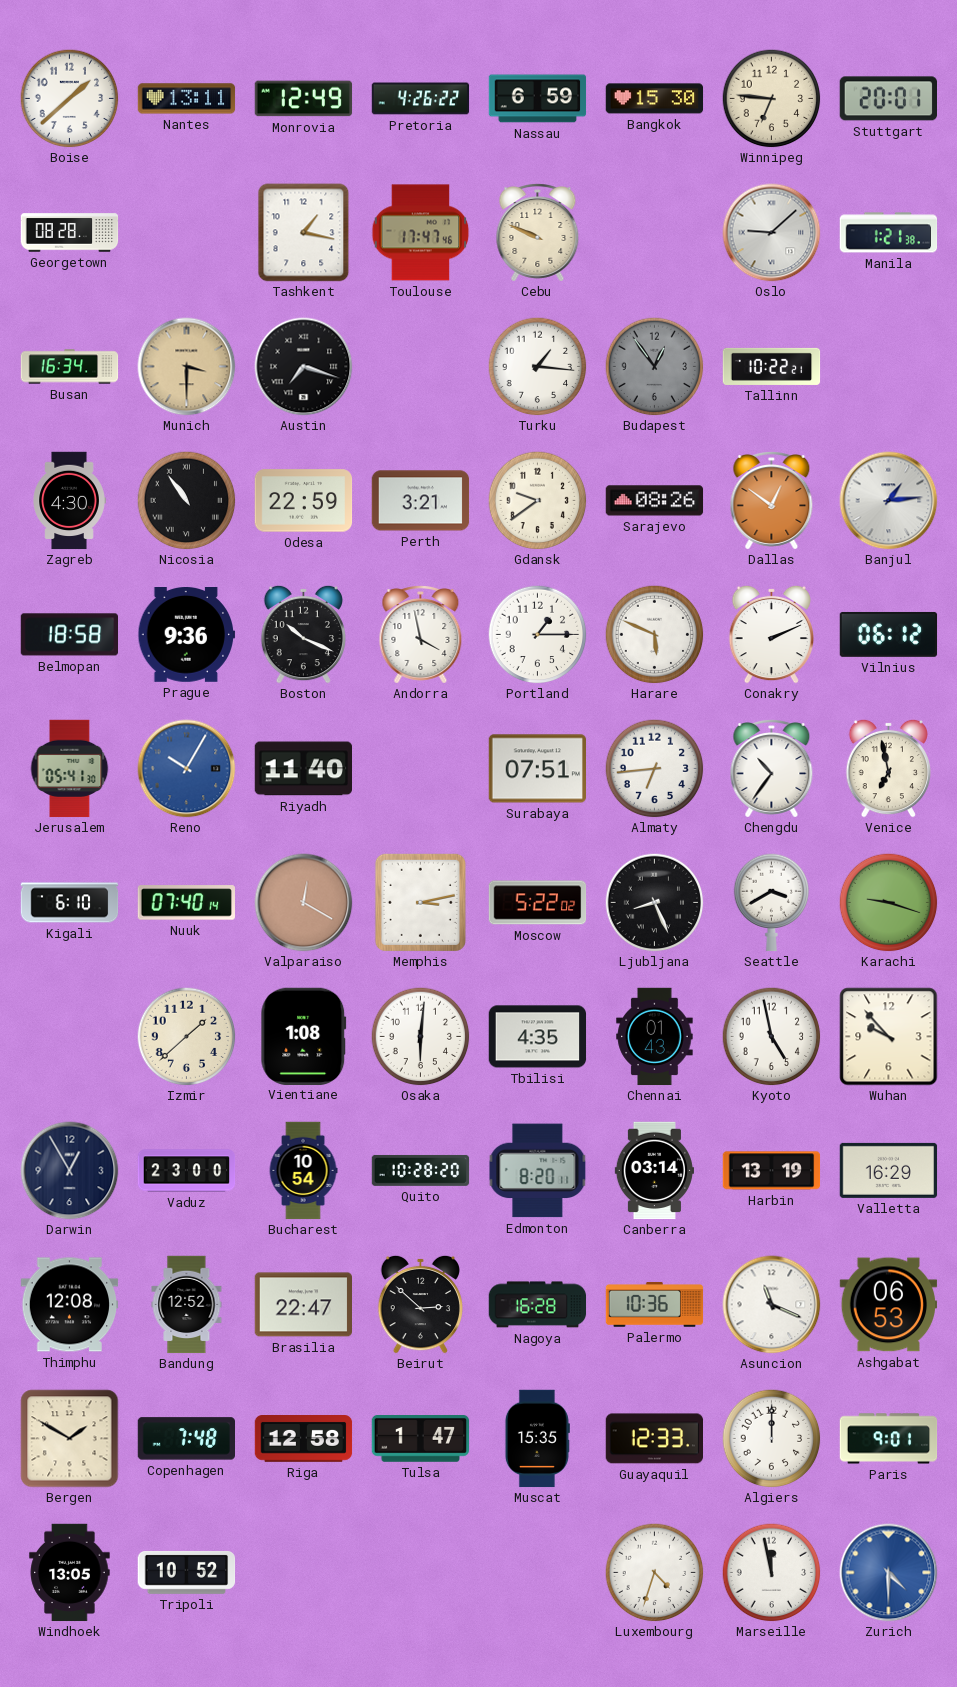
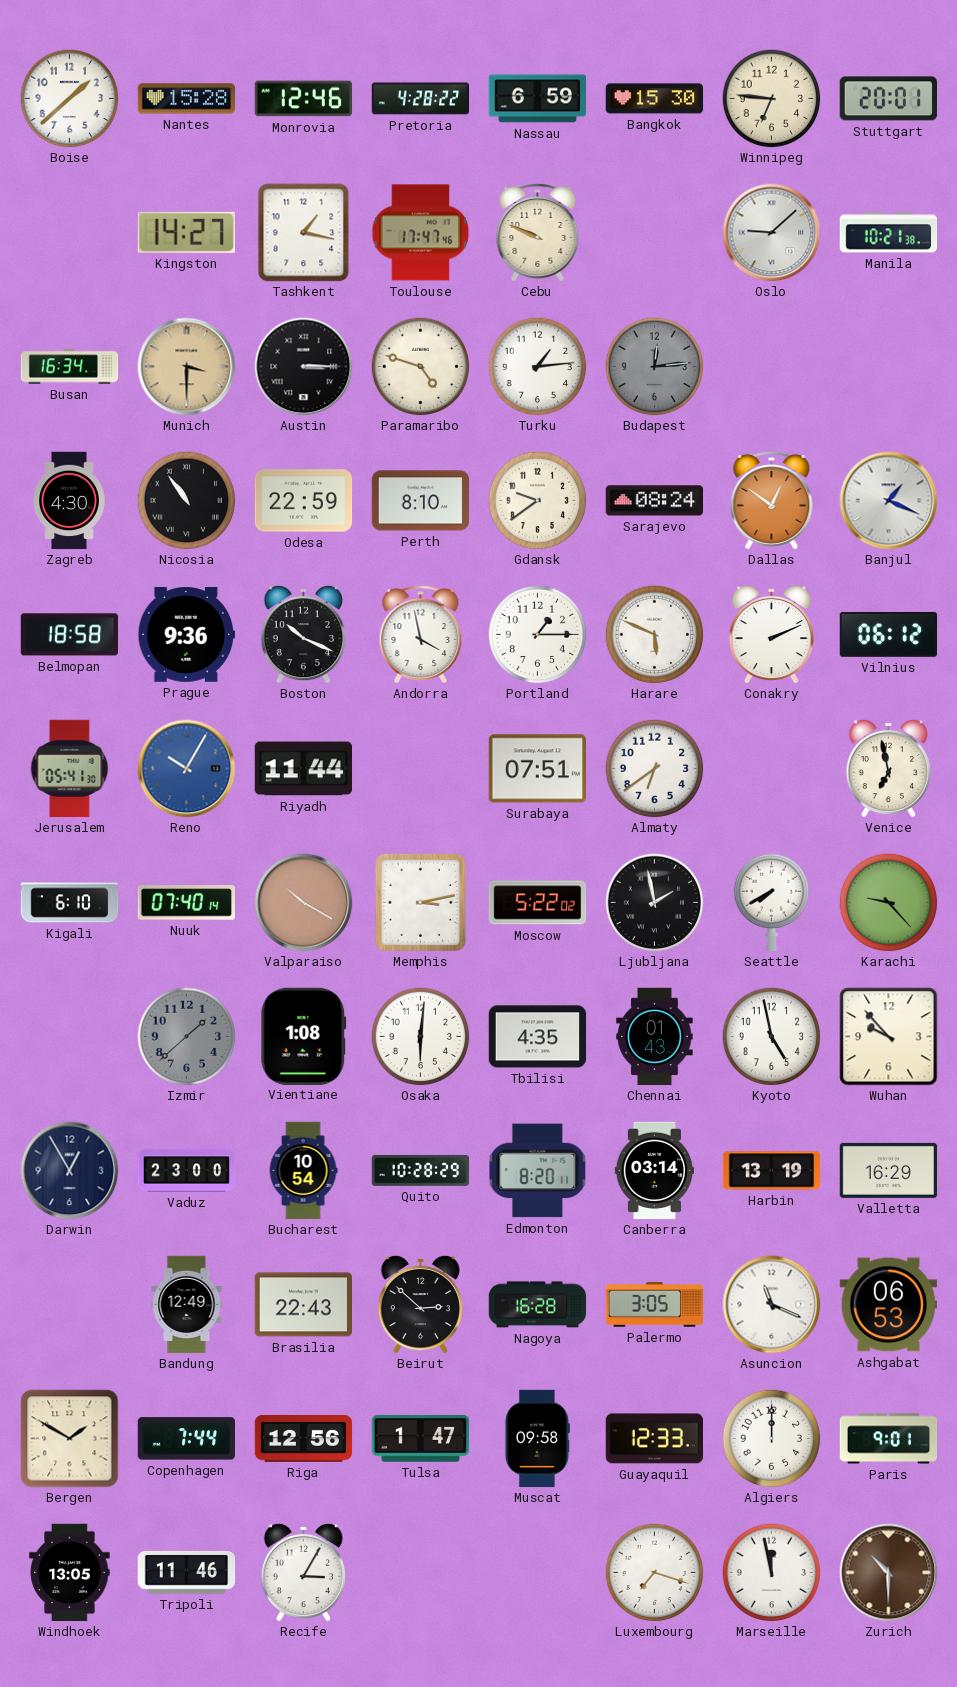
Nantes: 13:11 -> 15:28 (187, 99)
Monrovia: 12:49 -> 12:46 (304, 99)
Pretoria: 4:26 -> 4:28 (421, 99)
Georgetown: 08:28 -> none (70, 233)
Kingston: none -> 14:27 (186, 232)
Manila: 1:21 -> 10:21 (889, 233)
Austin: 7:18 -> 3:15 (304, 367)
Paramaribo: none -> 4:48 (421, 367)
Turku: 1:16 -> 1:14 (538, 367)
Budapest: 12:54 -> 12:14 (655, 367)
Tallinn: 10:22 -> none (772, 366)
Perth: 3:21 -> 8:10 (421, 501)
Sarajevo: 08:26 -> 08:24 (655, 501)
Banjul: 1:14 -> 1:19 (889, 501)
Riyadh: 11:40 -> 11:44 (303, 769)
Almaty: 6:44 -> 6:39 (655, 769)
Chengdu: 10:36 -> none (772, 769)
Valparaiso: 12:20 -> 10:20 (304, 903)
Ljubljana: 8:26 -> 1:58 (655, 903)
Seattle: 3:40 -> 7:40 (772, 903)
Karachi: 9:18 -> 9:23 (889, 903)
Izmir dial: cream -> grey (187, 1037)
Quito: 10:28:20 -> 10:28:29 (421, 1170)
Thimphu: 12:08 -> none (70, 1305)
Bandung: 12:52 -> 12:49 (187, 1305)
Brasilia: 22:47 -> 22:43 (303, 1305)
Palermo: 10:36 -> 3:05 (655, 1305)
Copenhagen: 7:48 -> 7:44 (187, 1439)
Riga: 12:58 -> 12:56 (304, 1439)
Muscat: 15:35 -> 09:58 (537, 1439)
Tripoli: 10:52 -> 11:46 (187, 1572)
Recife: none -> 3:05 (303, 1572)
Luxembourg: 4:33 -> 7:18 (655, 1573)
Zurich: 4:30 -> 10:30 (889, 1573)
Zurich dial: blue -> brown (889, 1573)
